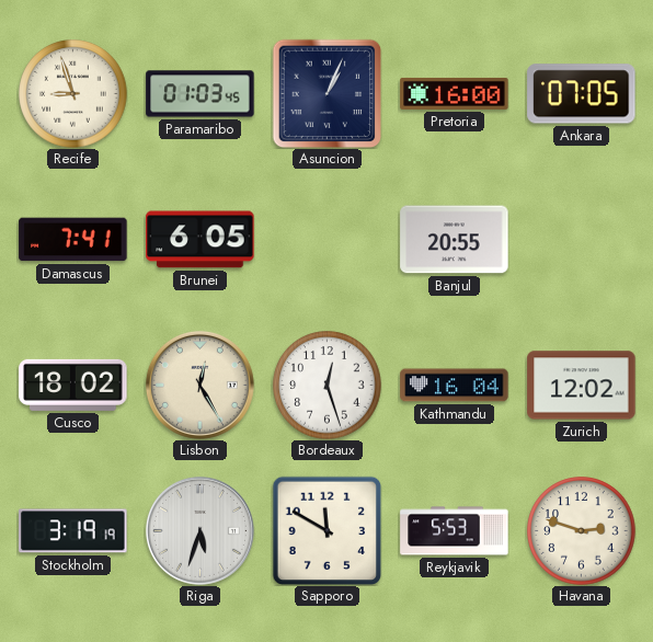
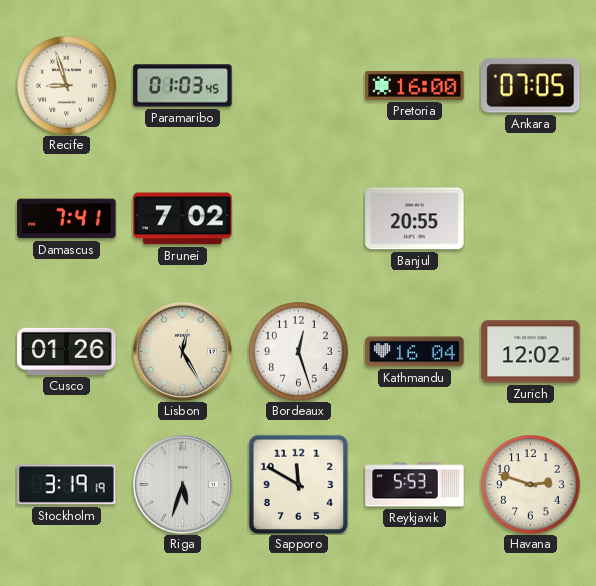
Asuncion: 1:04 -> none (326, 93)
Brunei: 6:05 -> 7:02 (183, 219)
Cusco: 18:02 -> 01:26 (67, 351)
